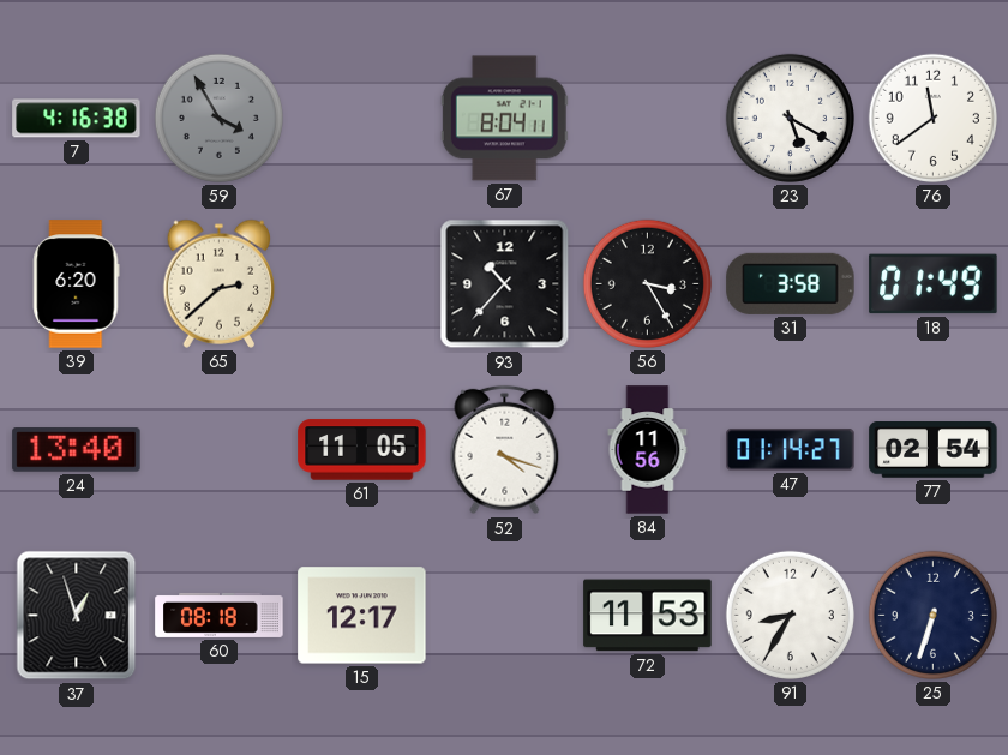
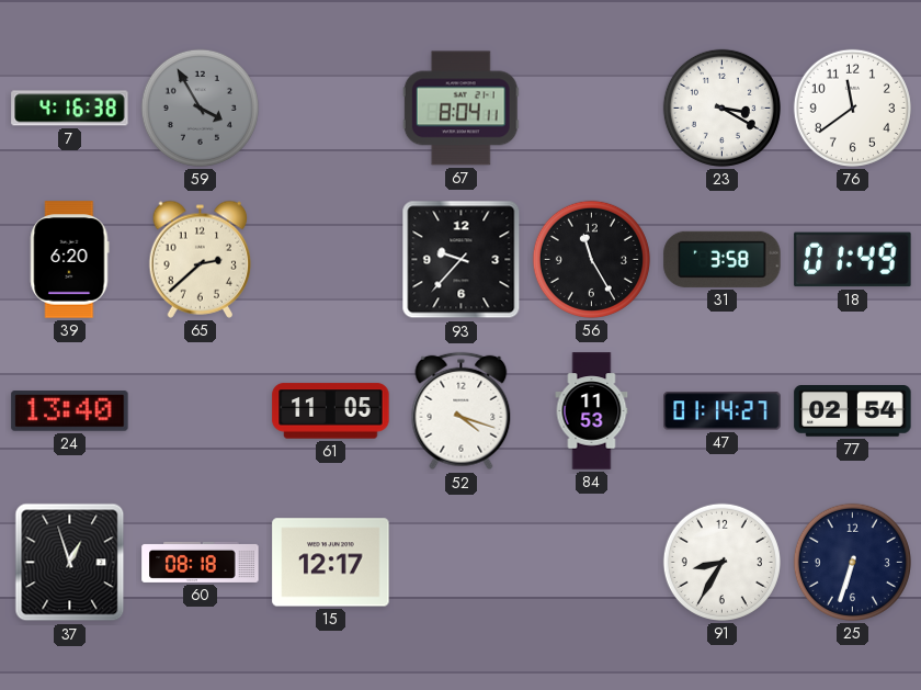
23: 5:20 -> 3:20 (721, 108)
93: 10:37 -> 9:37 (462, 260)
56: 3:25 -> 11:25 (591, 259)
84: 11:56 -> 11:53 (592, 411)
72: 11:53 -> none (648, 616)
